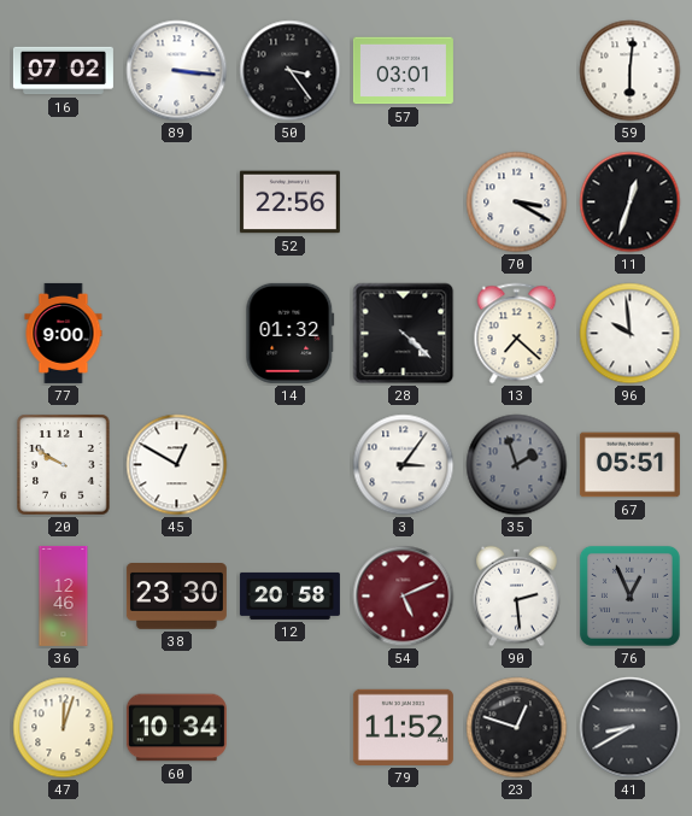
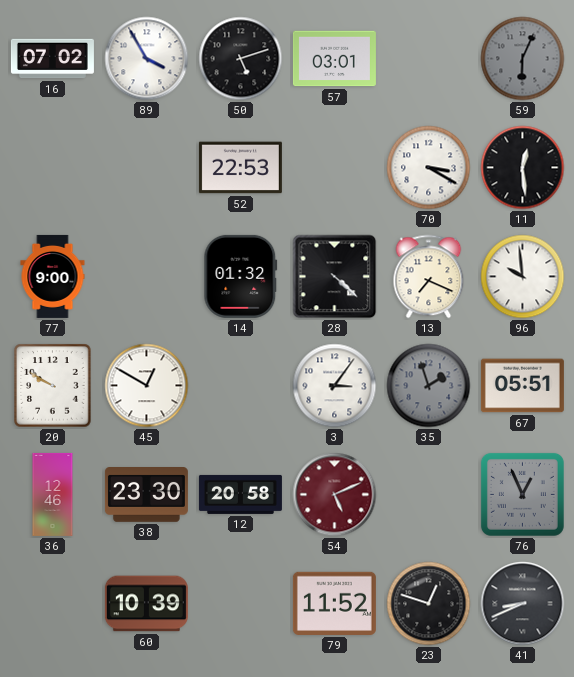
89: 3:16 -> 3:55 (147, 59)
50: 3:24 -> 5:12 (241, 59)
59: 6:01 -> 6:04 (523, 59)
59 dial: white -> grey (523, 59)
52: 22:56 -> 22:53 (240, 168)
11: 12:33 -> 12:29 (523, 168)
13: 7:22 -> 7:19 (429, 277)
90: 2:29 -> none (517, 597)
47: 12:03 -> none (64, 728)
60: 10:34 -> 10:39 (146, 604)
41: 8:40 -> 8:41 (523, 604)
